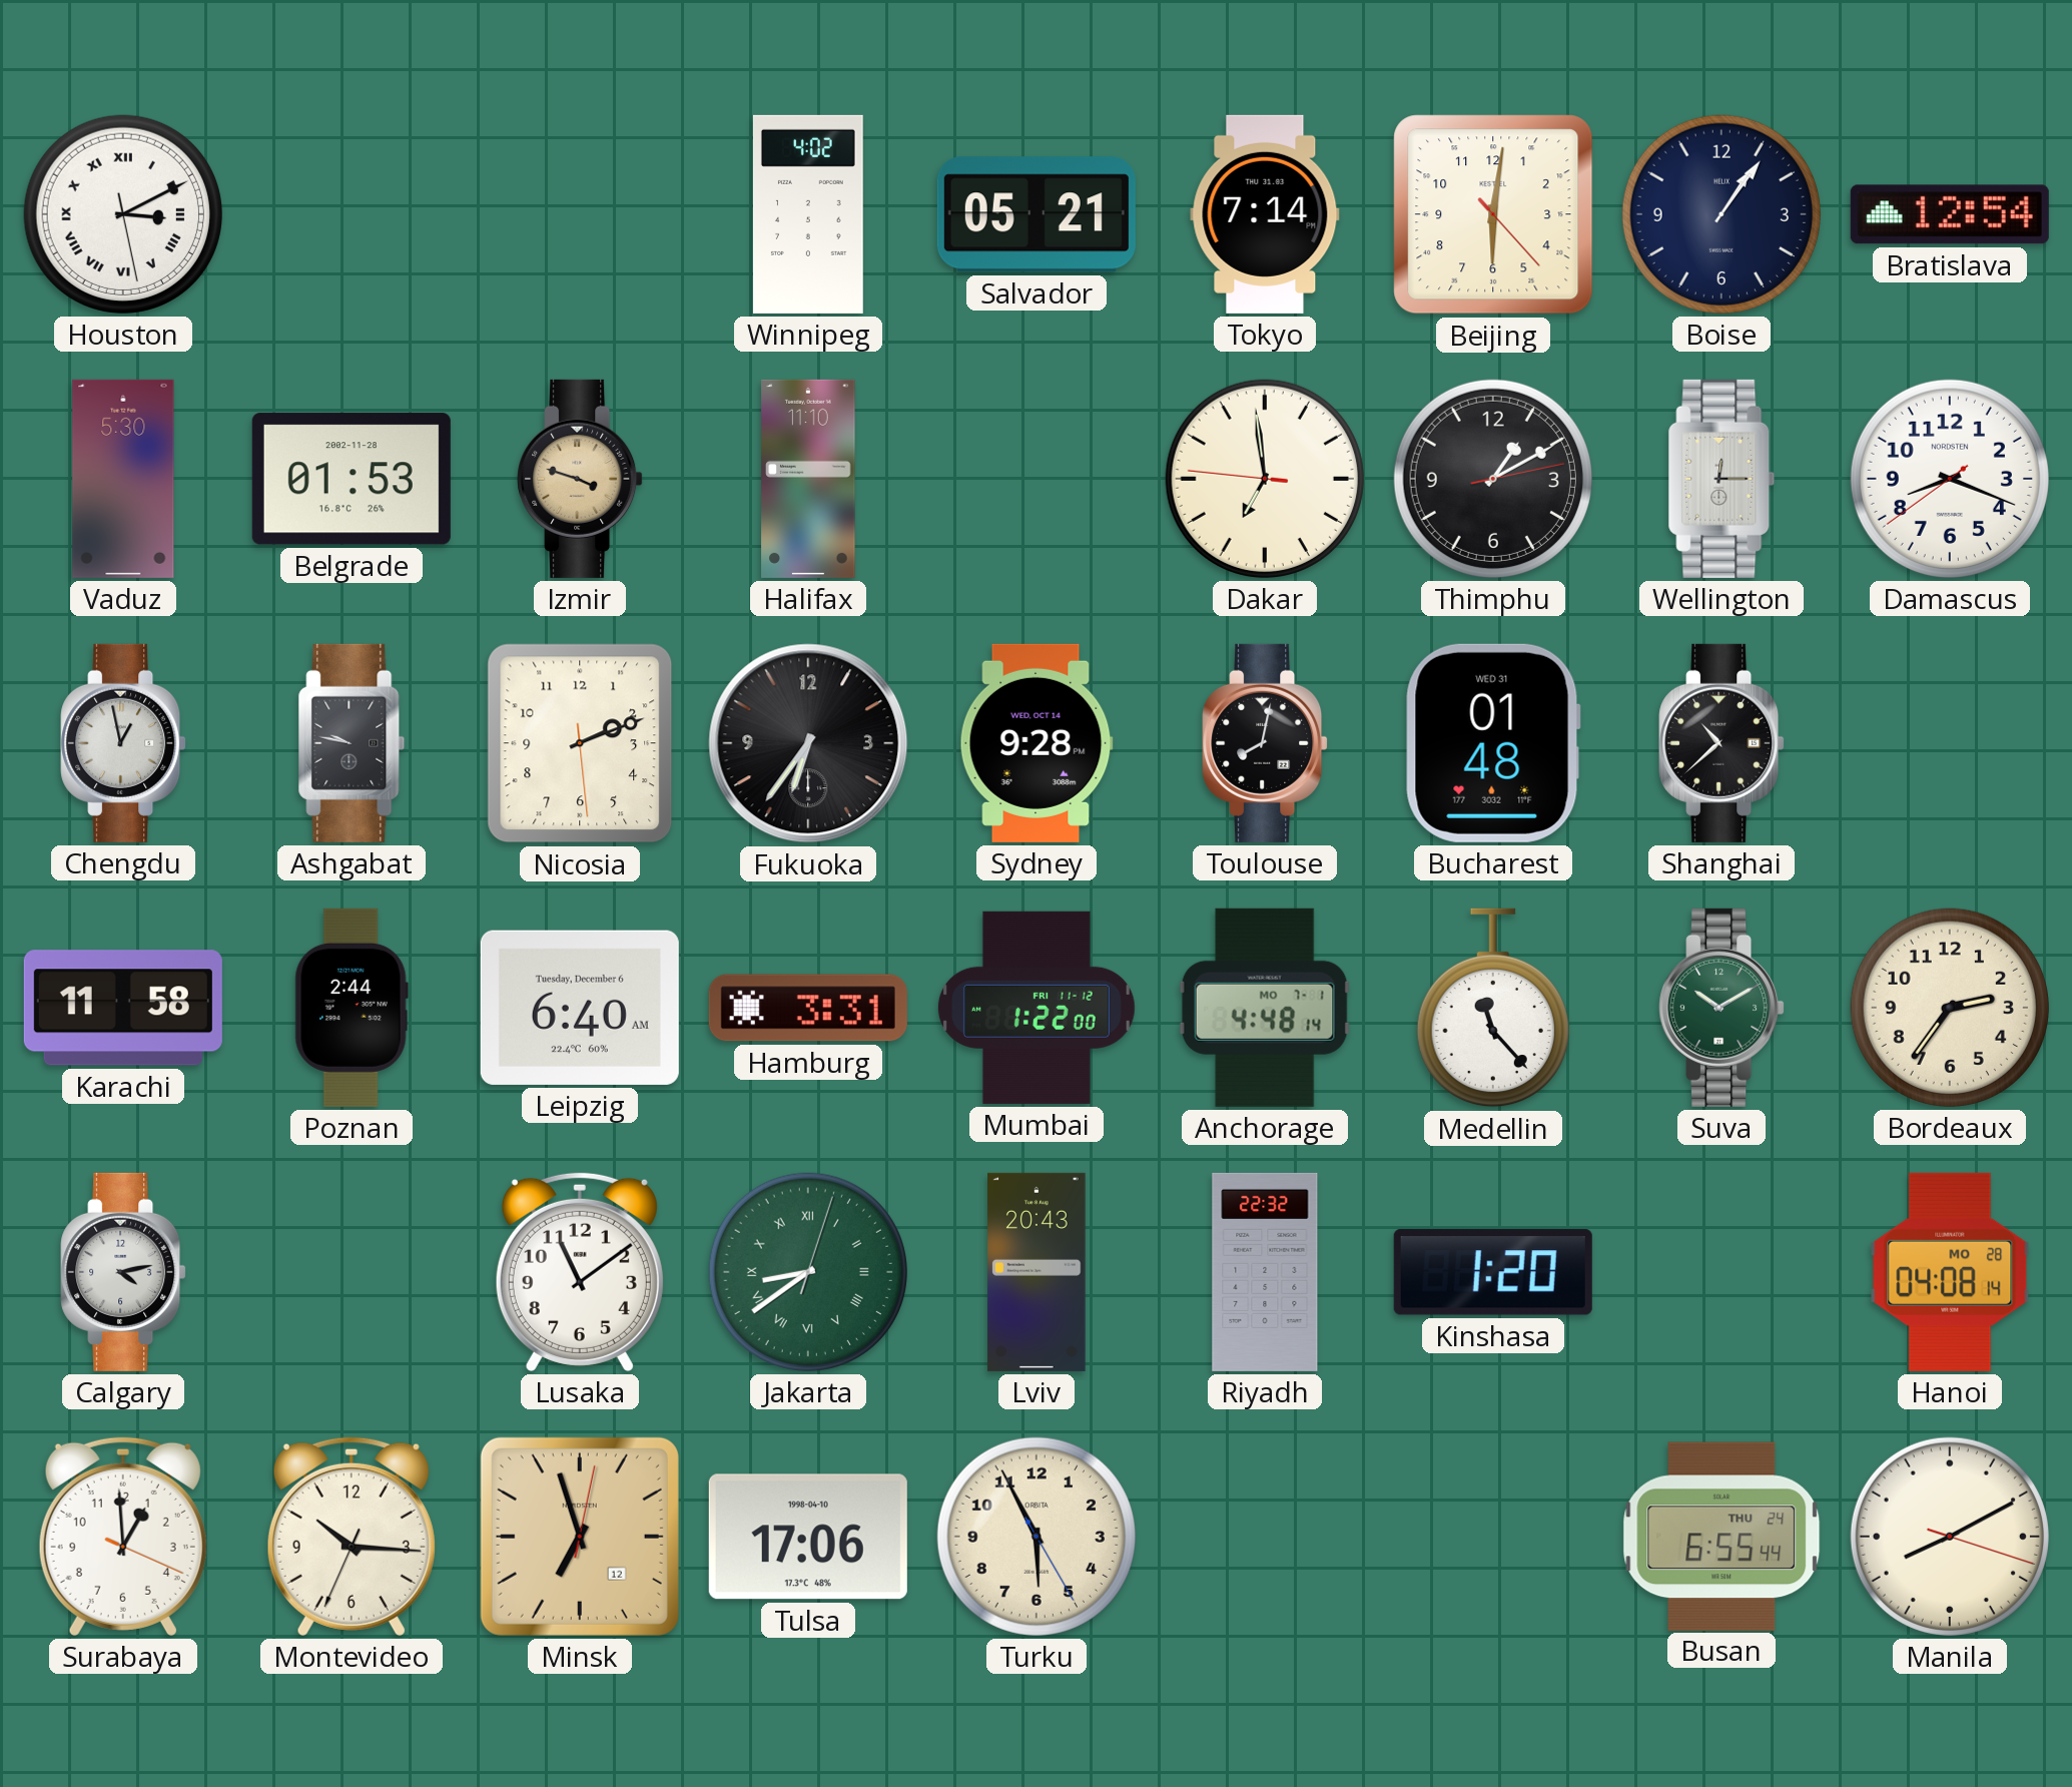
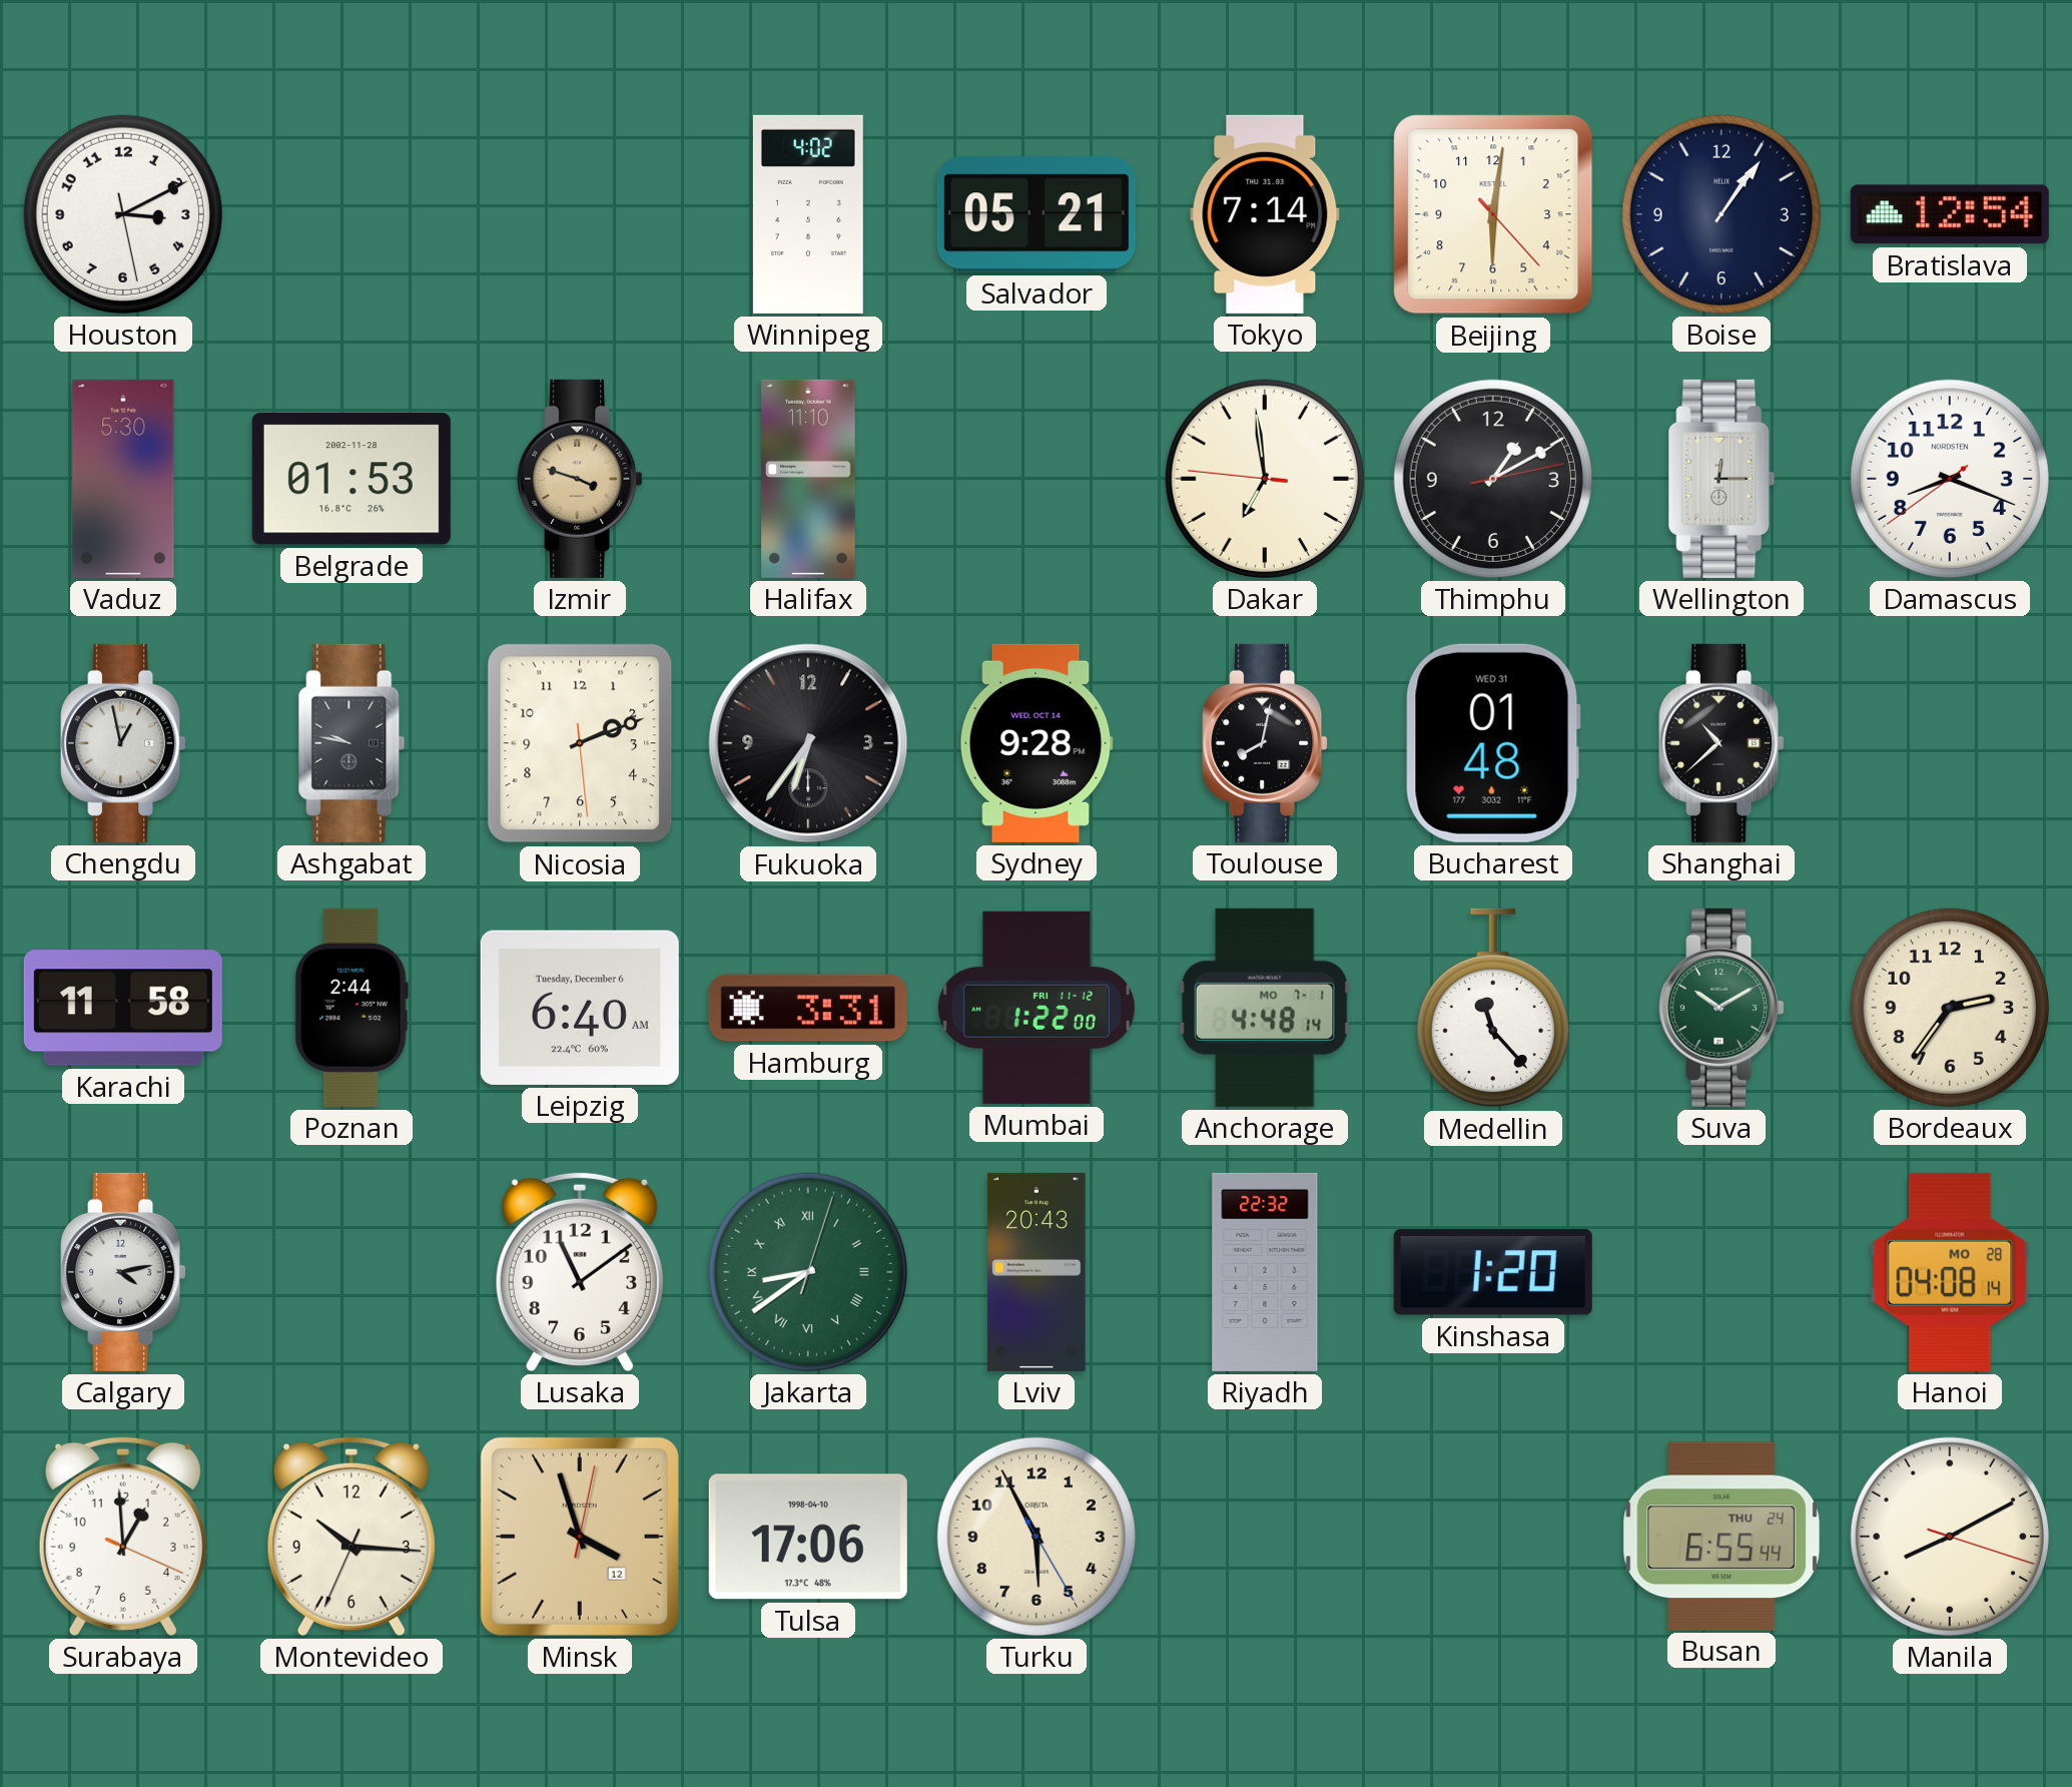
Houston numerals: Roman -> Arabic (123, 214)
Minsk: 6:57 -> 3:57 (580, 1537)
